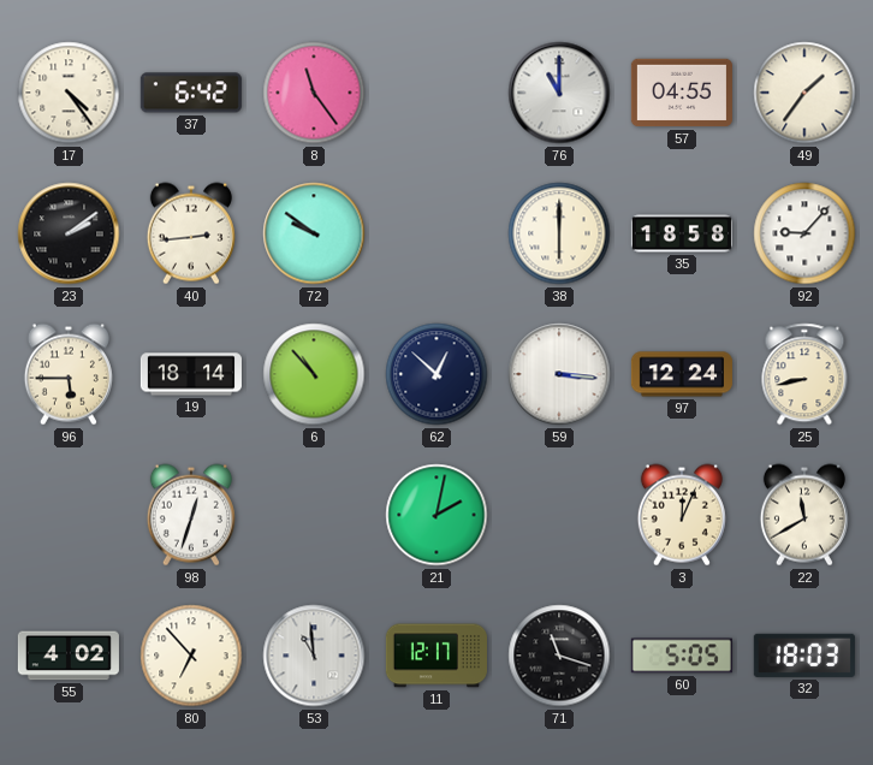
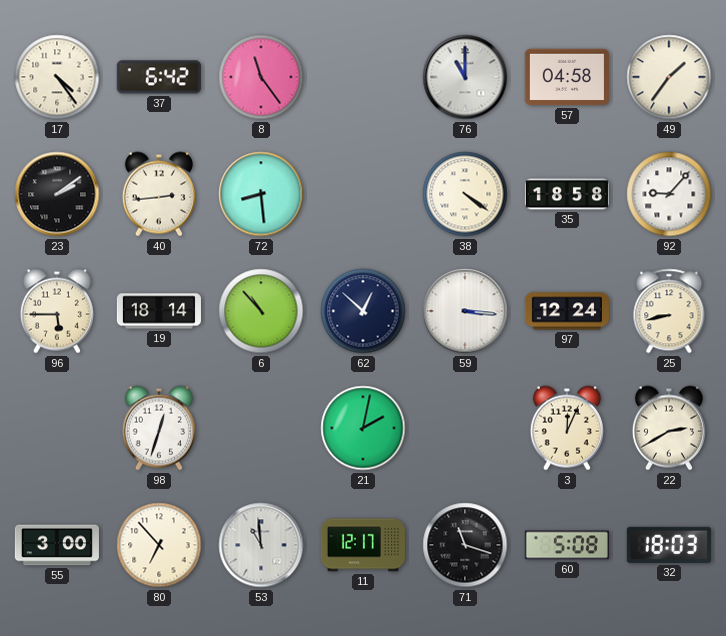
57: 04:55 -> 04:58 (567, 77)
72: 9:51 -> 8:29 (261, 194)
38: 6:00 -> 4:21 (465, 194)
22: 11:40 -> 2:40 (669, 428)
55: 4:02 -> 3:00 (57, 545)
60: 5:05 -> 5:08 (567, 545)
